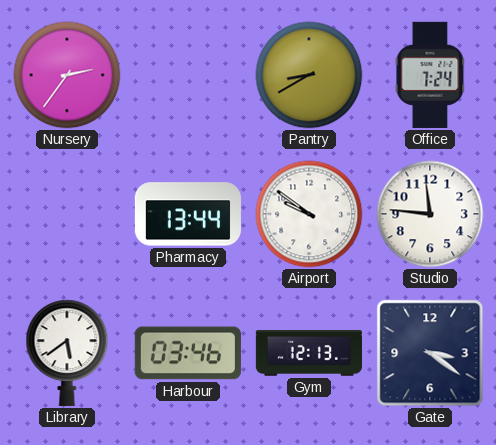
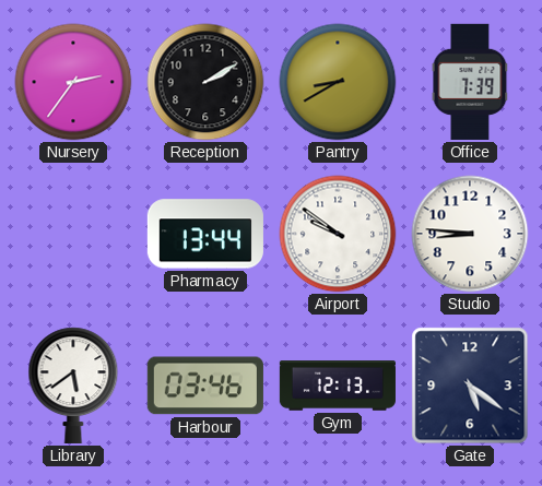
Reception: none -> 2:10 (205, 82)
Office: 7:24 -> 7:39 (470, 82)
Studio: 11:46 -> 8:46 (470, 234)
Gate: 3:21 -> 5:21 (470, 386)
